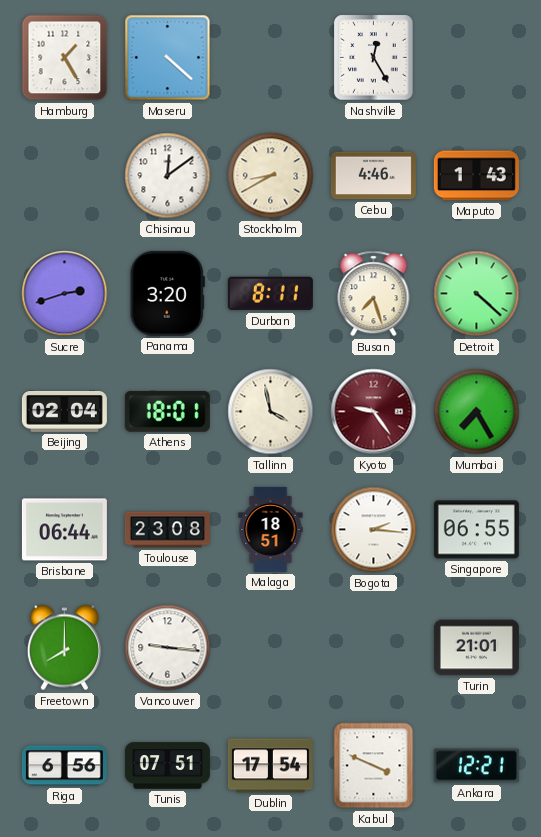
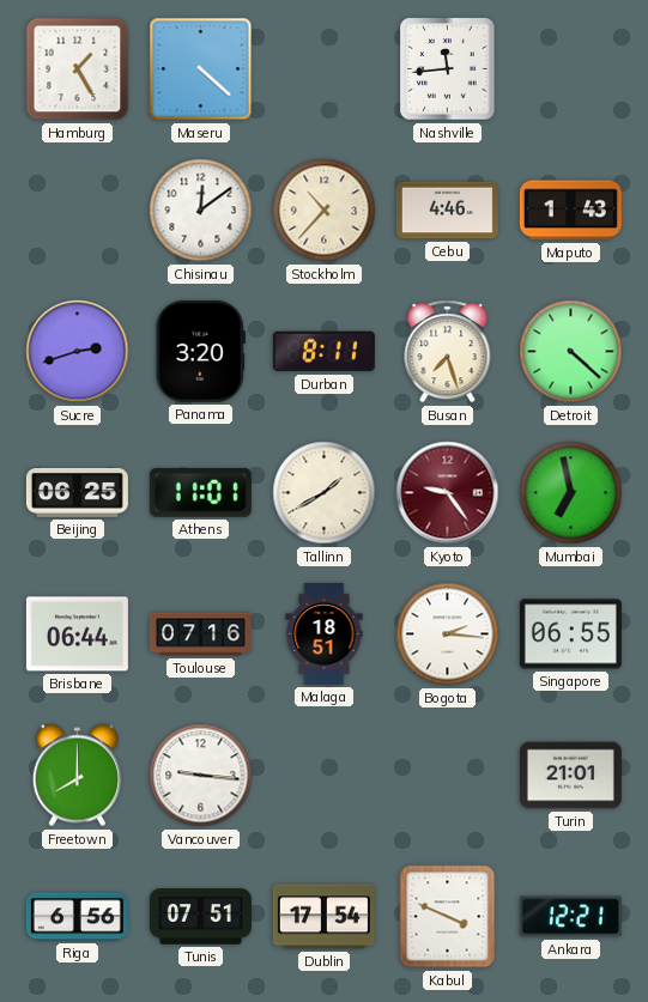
Nashville: 12:25 -> 11:44 (448, 69)
Stockholm: 8:40 -> 10:37 (325, 211)
Beijing: 02:04 -> 06:25 (77, 492)
Athens: 18:01 -> 11:01 (200, 492)
Tallinn: 3:58 -> 1:40 (325, 493)
Mumbai: 7:25 -> 6:58 (571, 493)
Toulouse: 23:08 -> 07:16 (200, 634)
